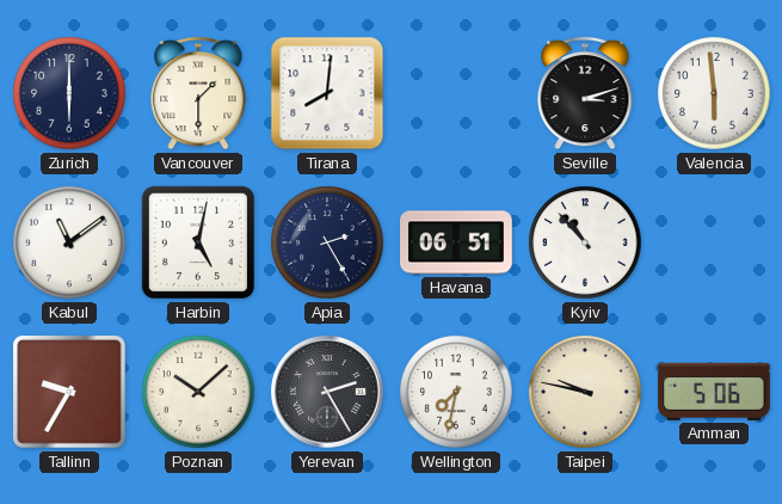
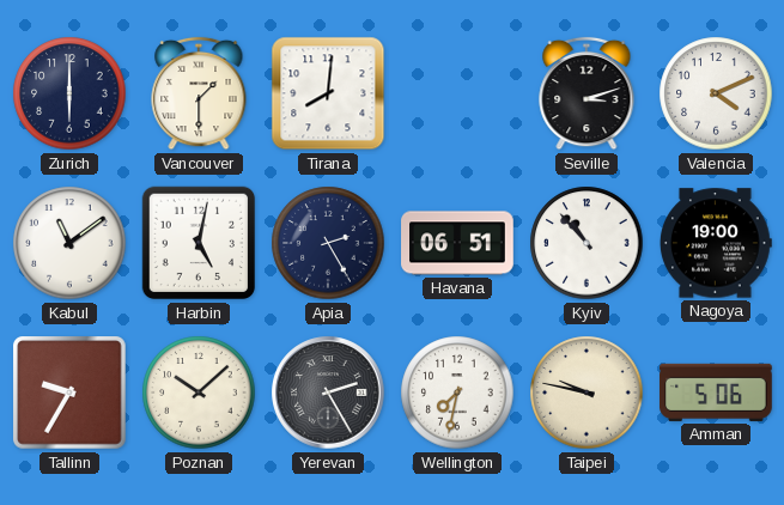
Valencia: 5:59 -> 4:11 (716, 93)
Nagoya: none -> 19:00 (717, 243)
